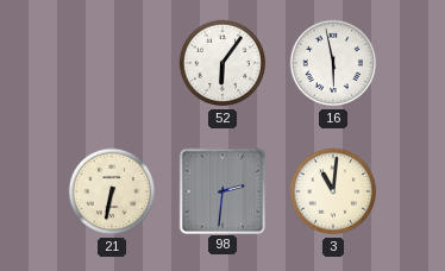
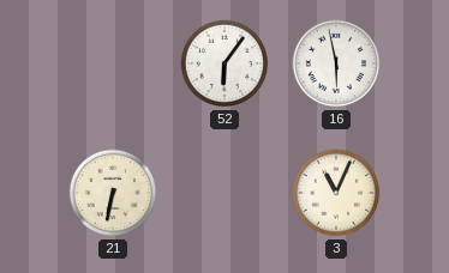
98: 2:31 -> none (221, 190)
3: 11:01 -> 11:04 (336, 193)
